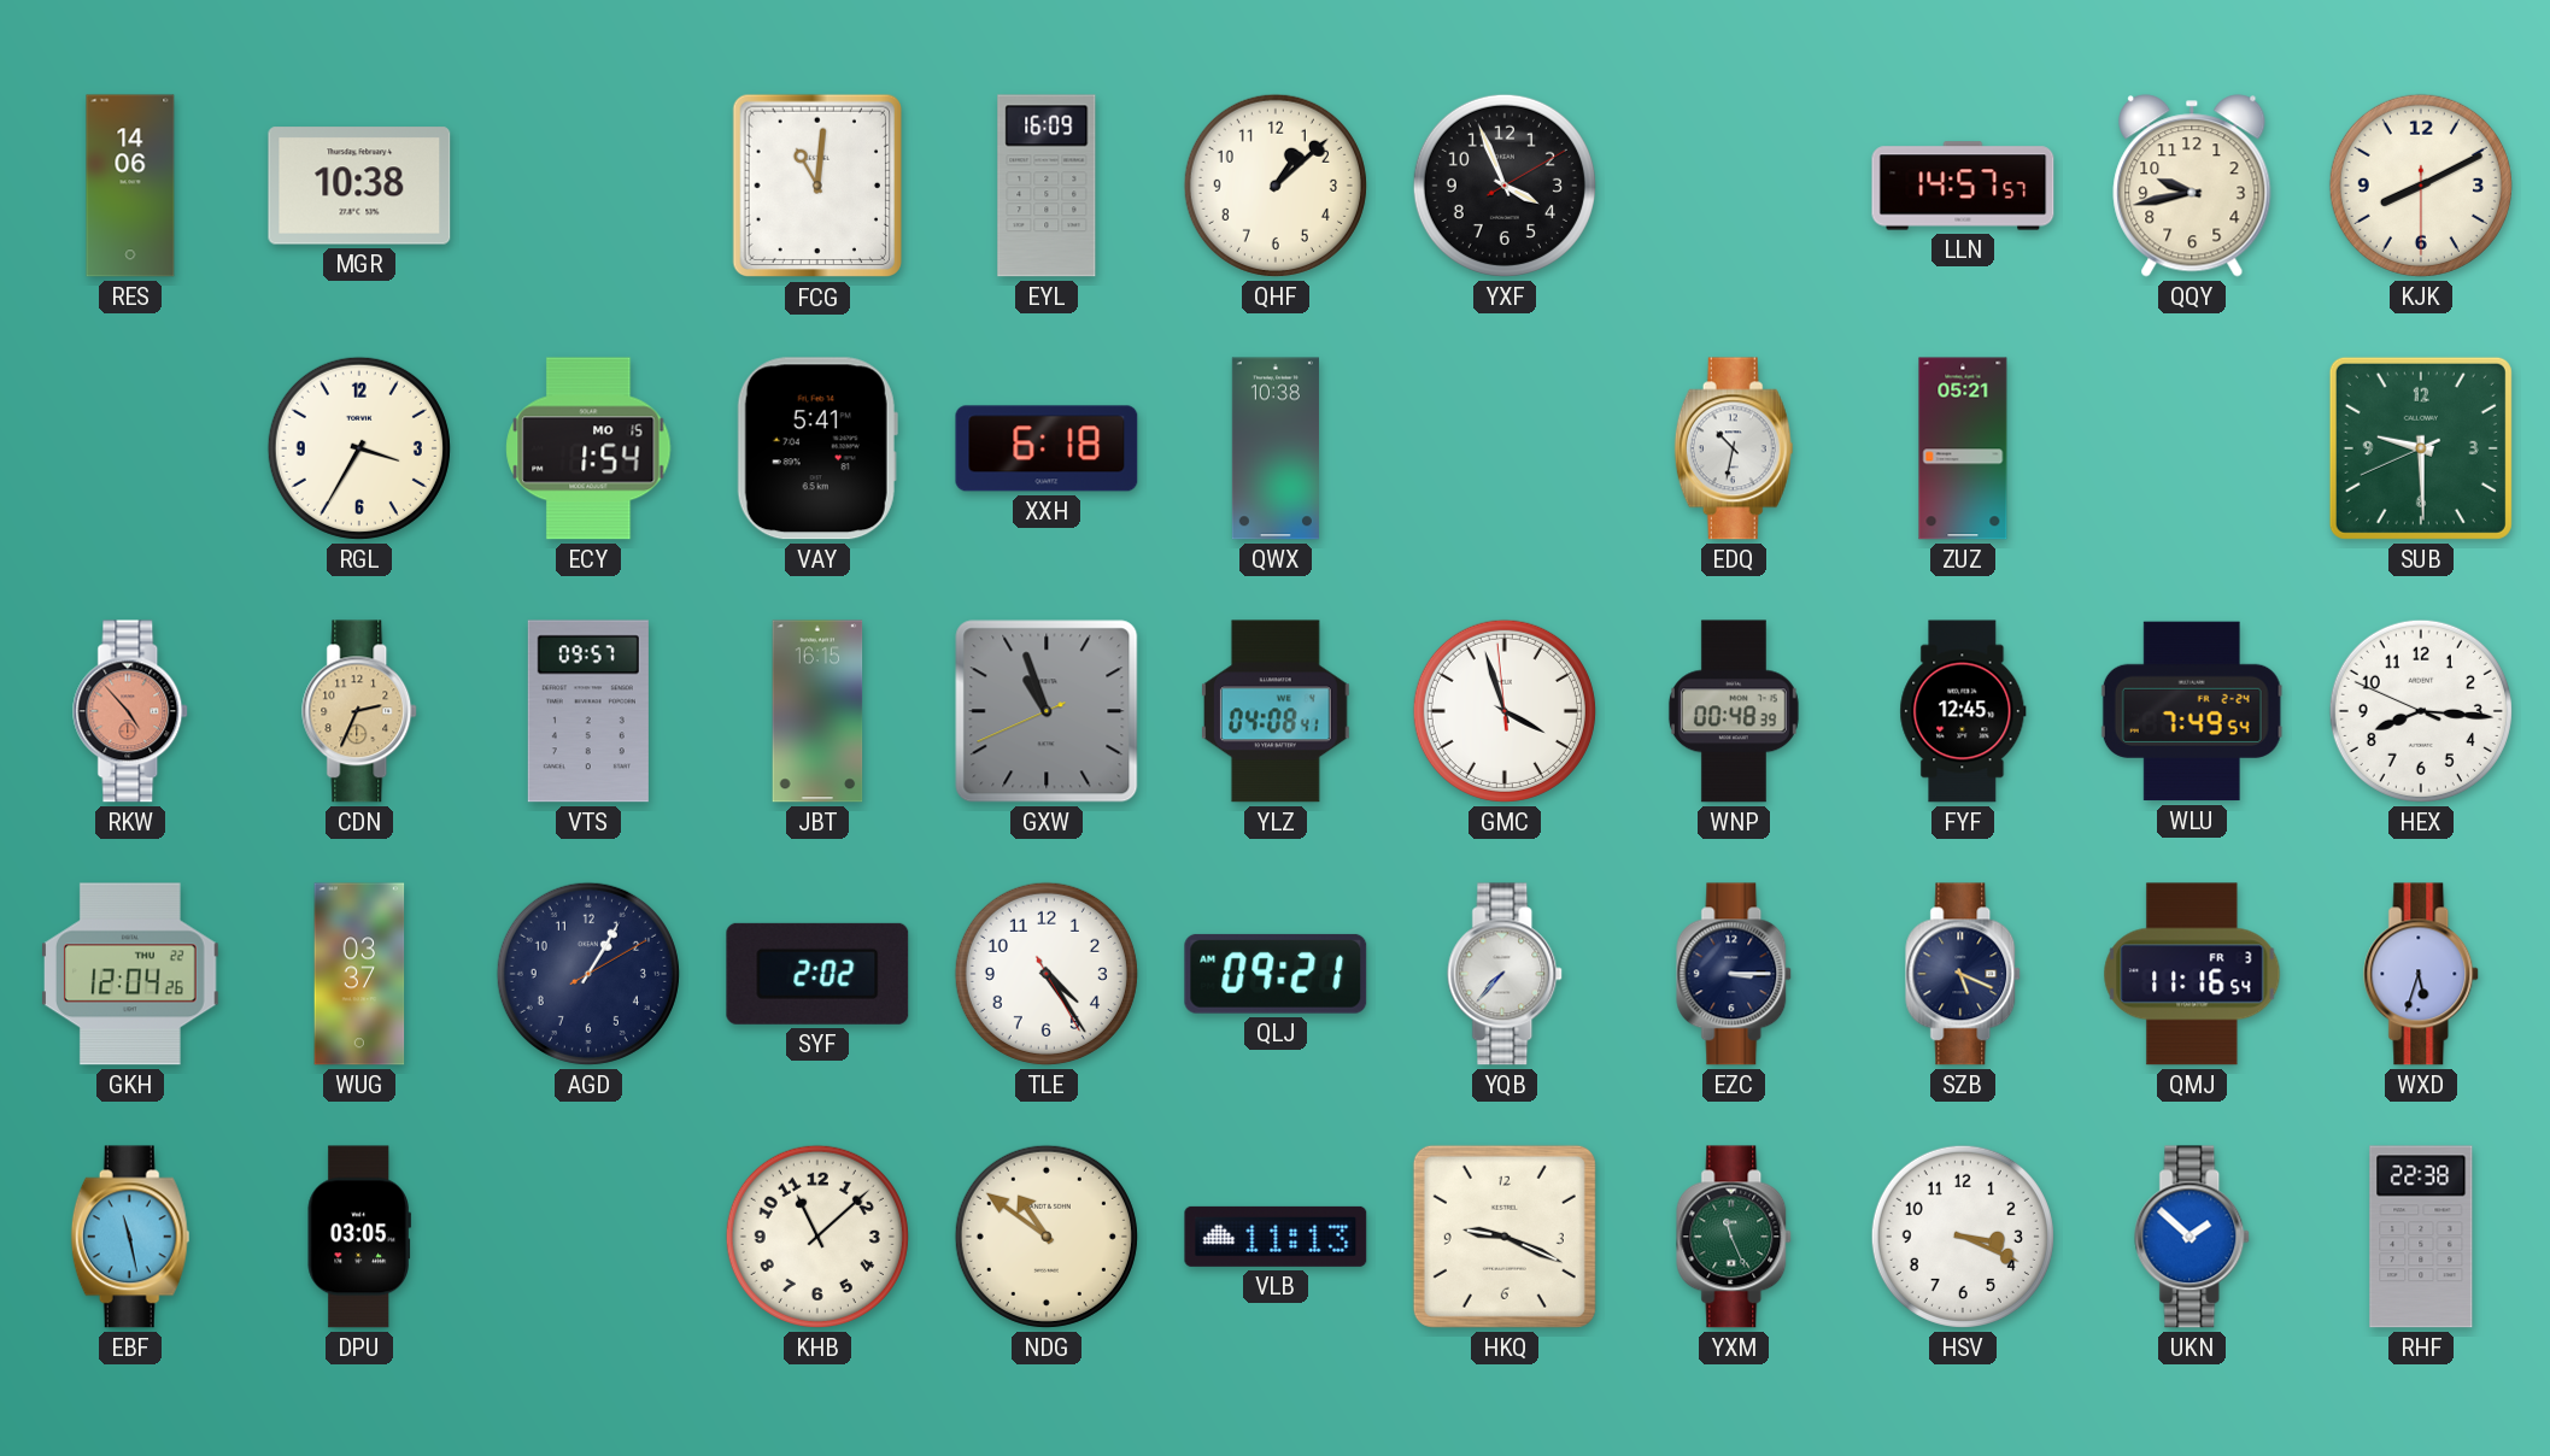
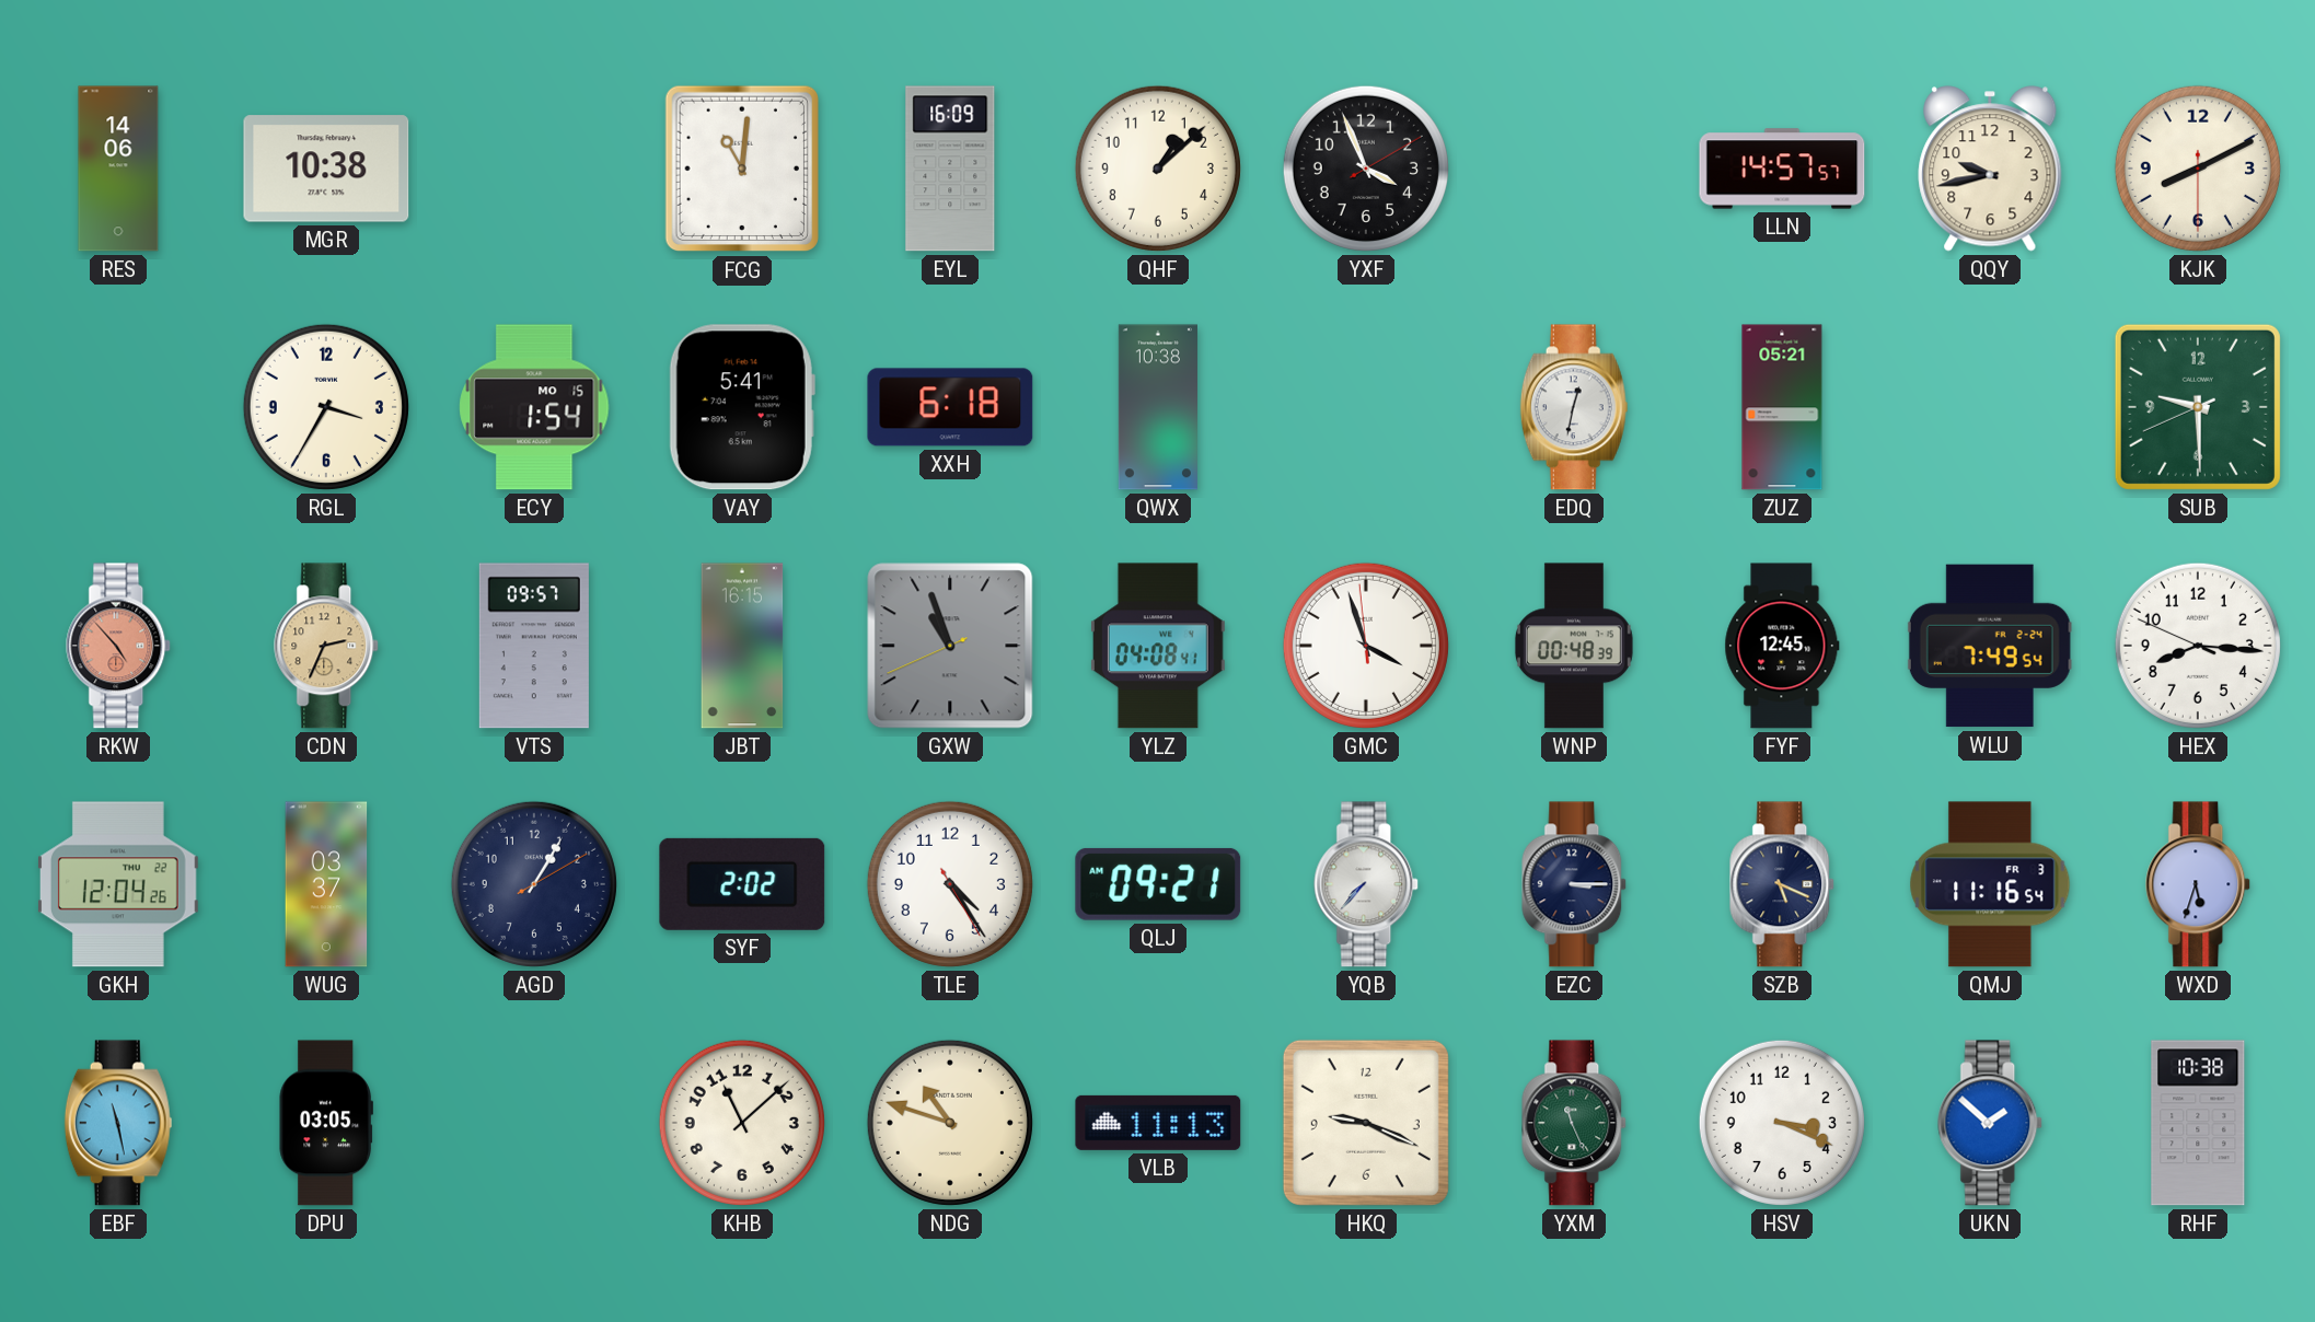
EDQ: 10:32 -> 12:32 (1574, 407)
NDG: 10:51 -> 10:48 (950, 1123)
RHF: 22:38 -> 10:38 (2198, 1123)
